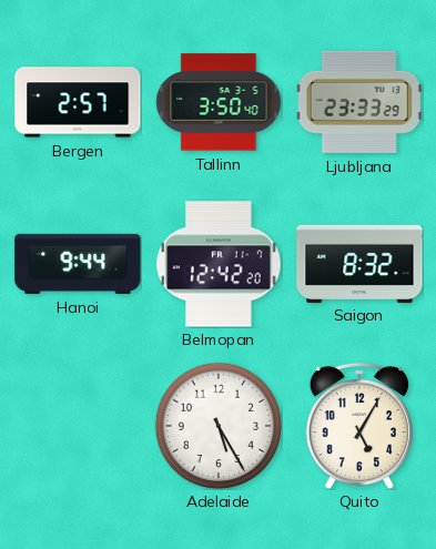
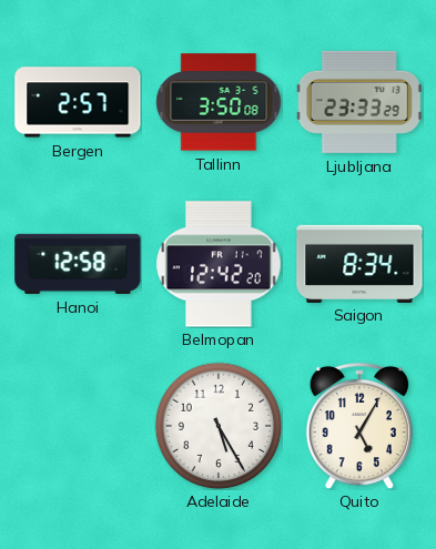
Tallinn: 3:50:40 -> 3:50:08 (219, 102)
Hanoi: 9:44 -> 12:58 (78, 264)
Saigon: 8:32 -> 8:34 (359, 263)
